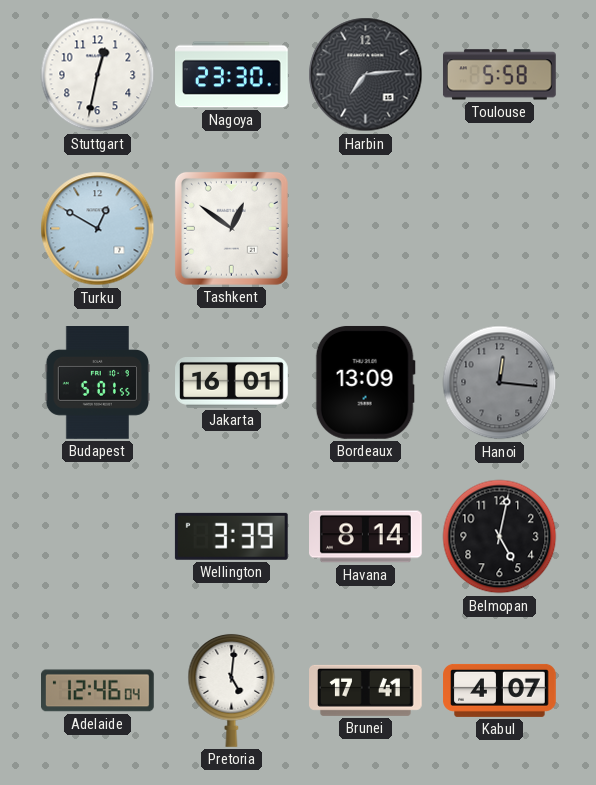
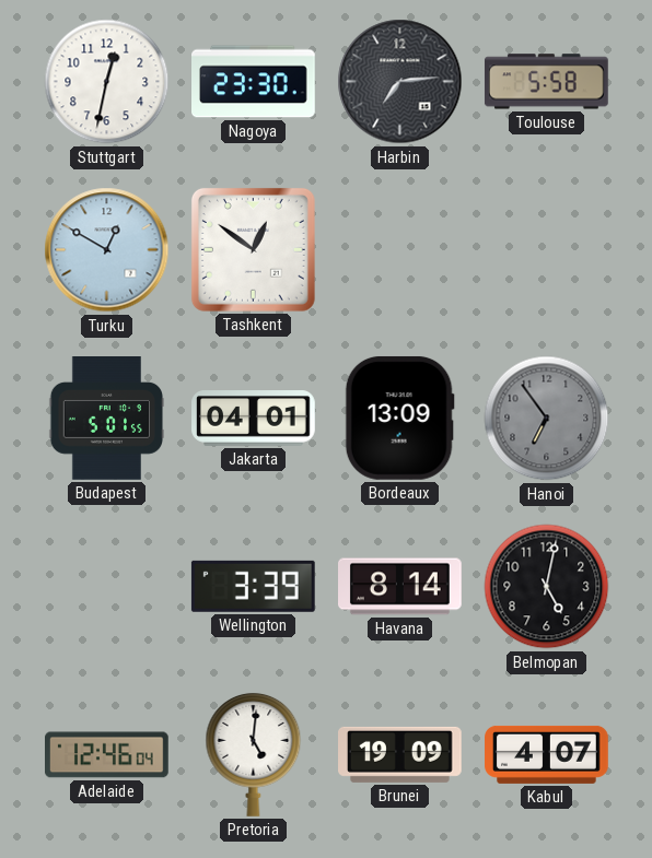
Jakarta: 16:01 -> 04:01 (254, 419)
Hanoi: 12:16 -> 6:54 (547, 419)
Brunei: 17:41 -> 19:09 (400, 754)
